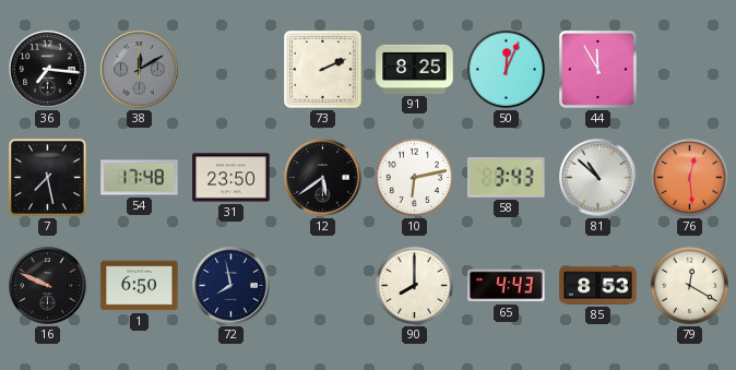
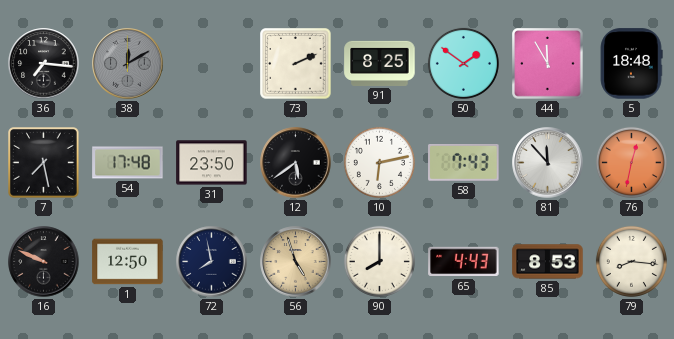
50: 12:04 -> 1:51 (463, 63)
5: none -> 18:48 (631, 64)
58: 3:43 -> 7:43 (464, 163)
81: 10:52 -> 11:53 (548, 163)
76: 12:29 -> 12:32 (631, 162)
1: 6:50 -> 12:50 (128, 262)
56: none -> 4:57 (296, 262)
79: 12:20 -> 8:16 (631, 261)
